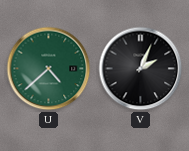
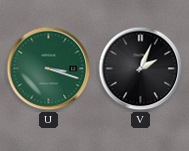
U: 4:38 -> 3:18 (49, 69)
